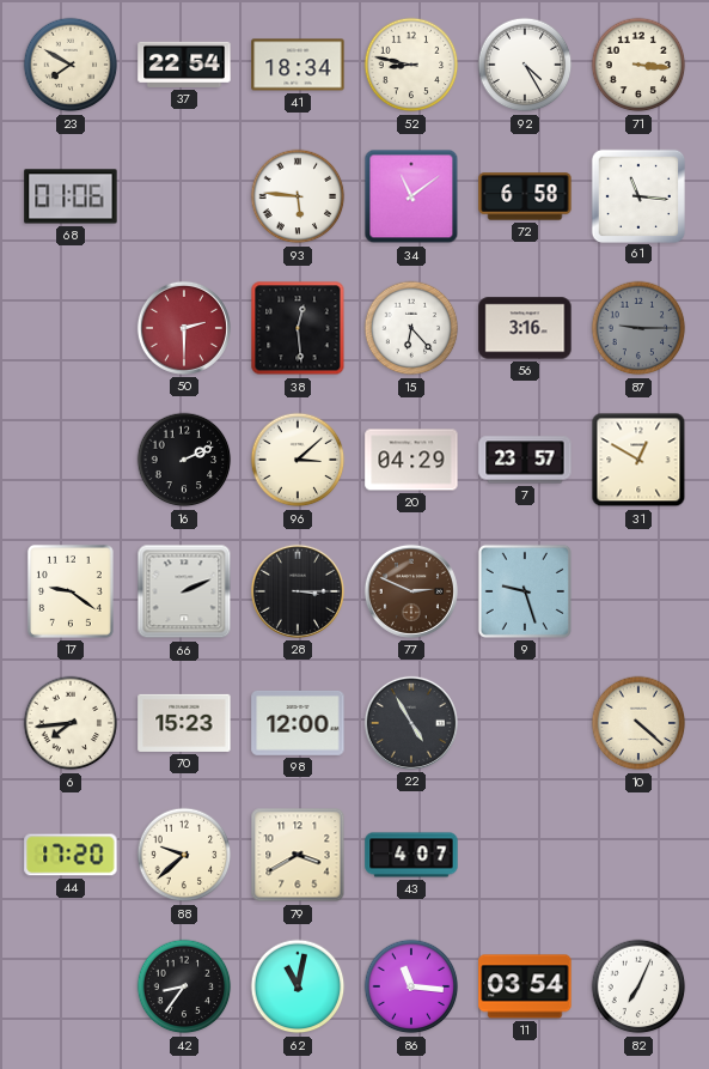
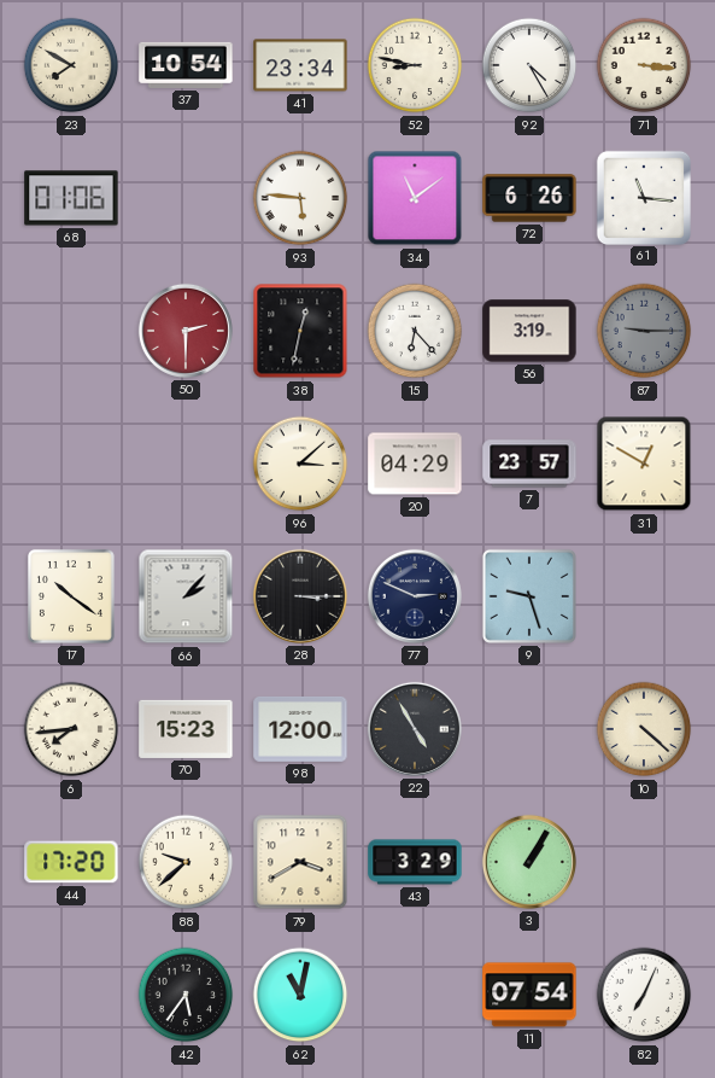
37: 22:54 -> 10:54 (186, 65)
41: 18:34 -> 23:34 (300, 65)
72: 6:58 -> 6:26 (529, 198)
38: 12:29 -> 12:32 (300, 331)
56: 3:16 -> 3:19 (529, 331)
16: 2:11 -> none (184, 460)
17: 9:21 -> 10:21 (71, 596)
66: 2:11 -> 2:07 (186, 596)
77 dial: brown -> navy (415, 596)
43: 4:07 -> 3:29 (415, 862)
3: none -> 1:05 (529, 862)
42: 8:36 -> 5:36 (186, 995)
86: 11:16 -> none (411, 986)
11: 03:54 -> 07:54 (529, 995)
